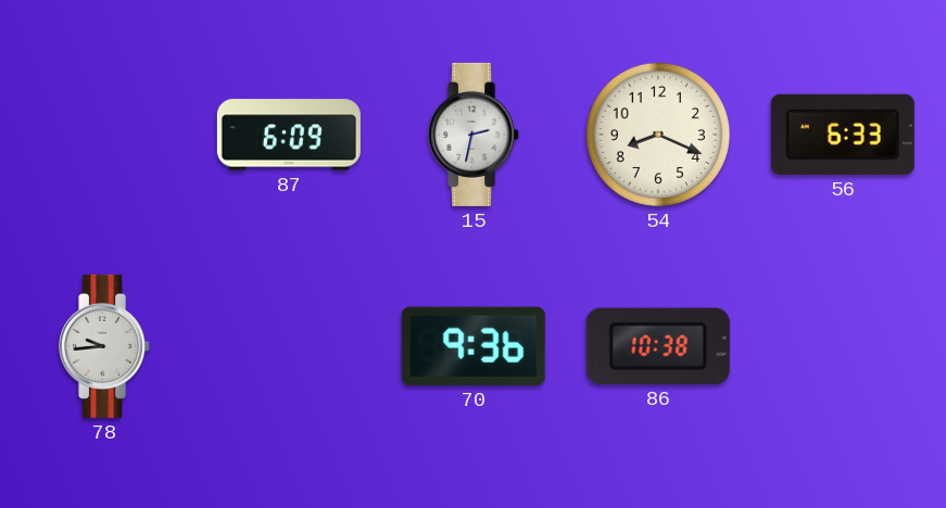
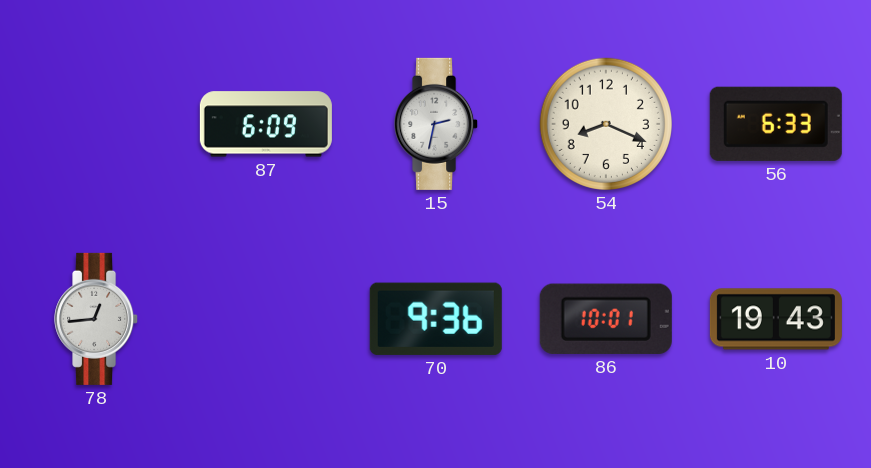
78: 9:44 -> 12:44 (97, 319)
86: 10:38 -> 10:01 (606, 319)
10: none -> 19:43 (776, 319)
